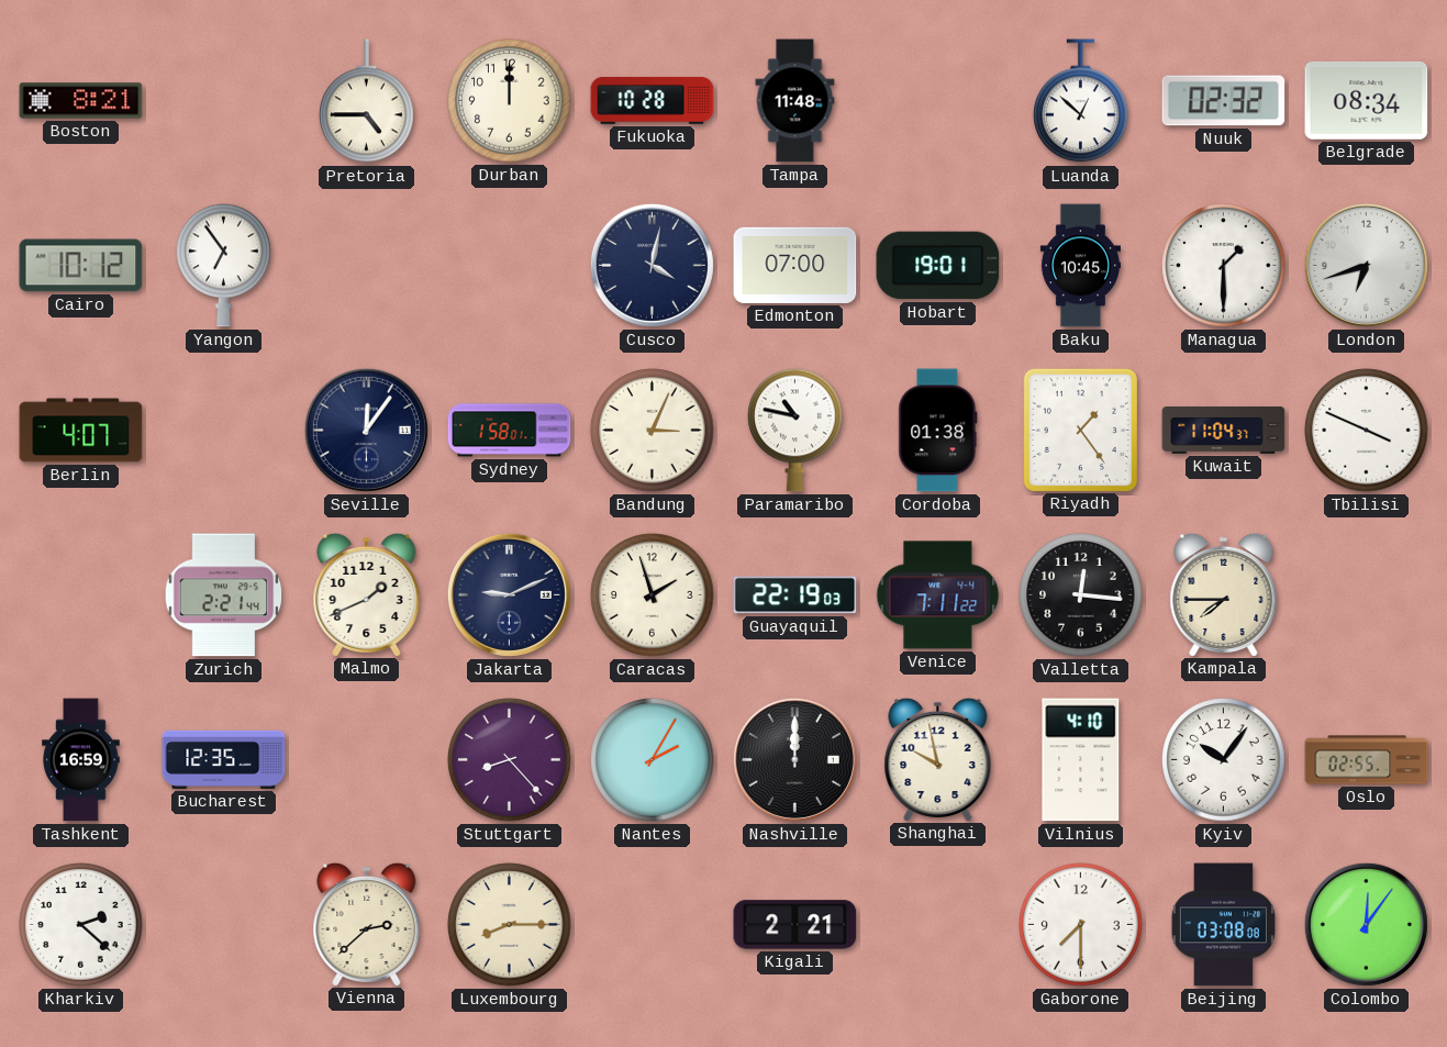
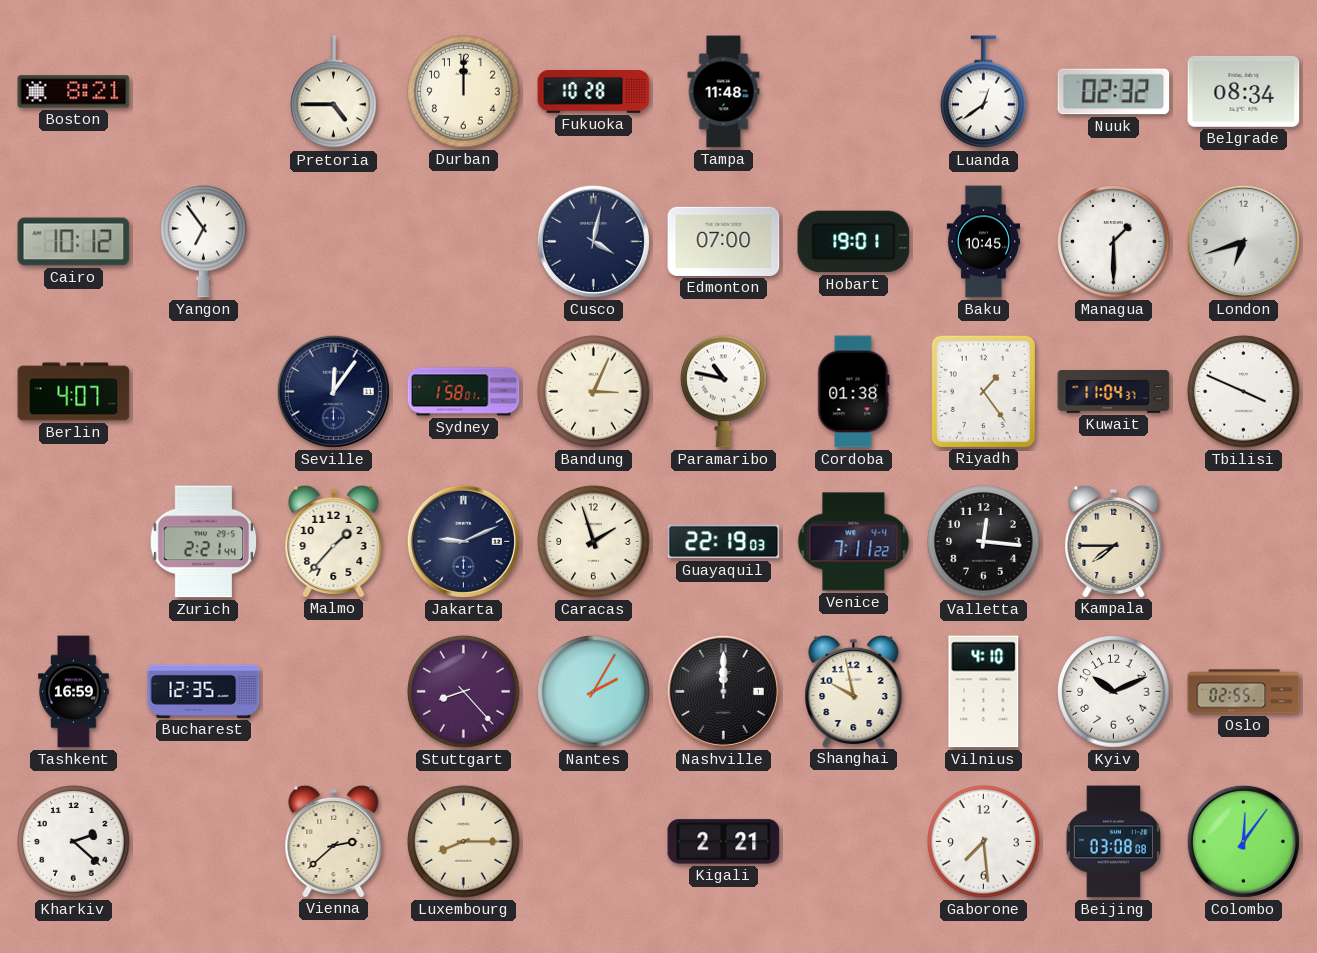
Luanda: 12:52 -> 12:39 (984, 92)
Malmo: 1:41 -> 1:37 (334, 541)
Kyiv: 10:06 -> 10:11 (1114, 692)
Gaborone: 7:30 -> 7:29 (984, 842)
